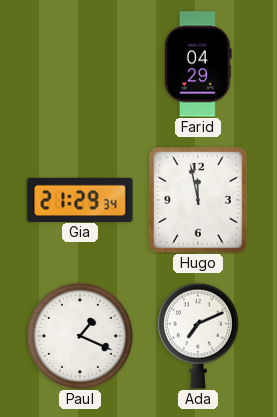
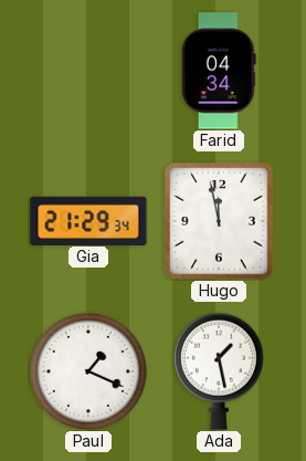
Farid: 04:29 -> 04:34 (219, 71)
Ada: 7:11 -> 1:28 (219, 371)
